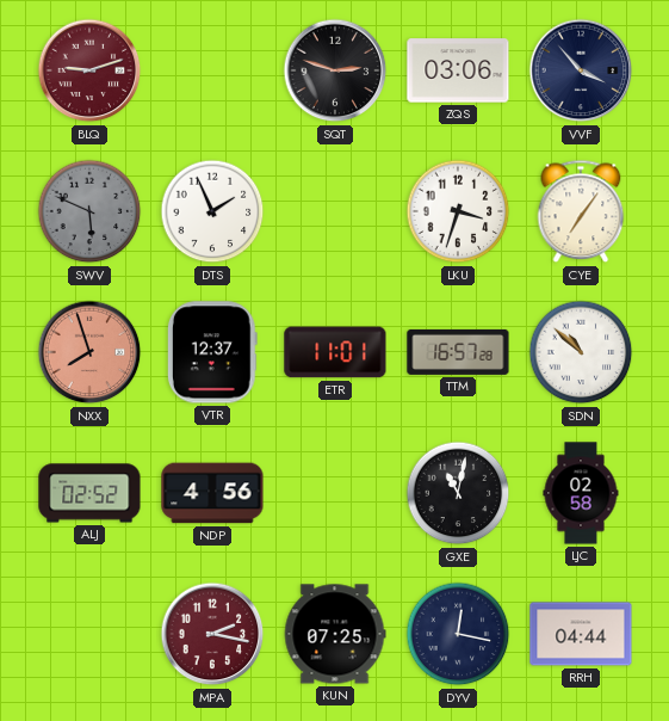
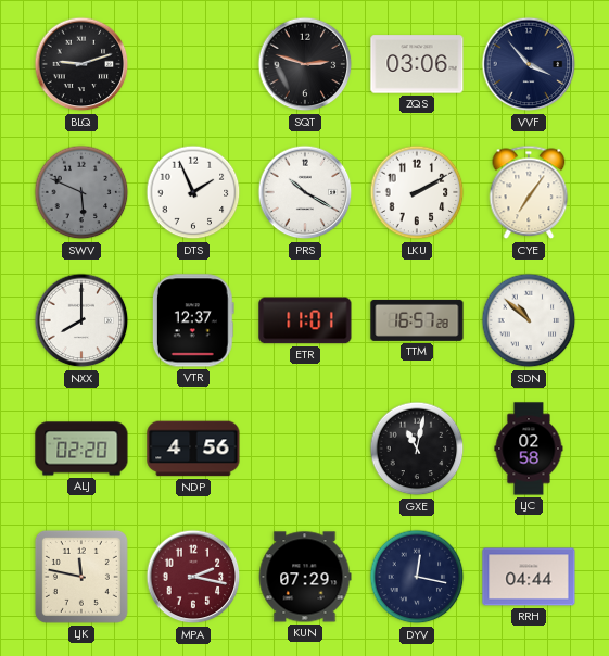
BLQ dial: burgundy -> black (81, 64)
PRS: none -> 10:20 (305, 192)
LKU: 3:33 -> 2:10 (417, 192)
NXX: 7:57 -> 8:00 (81, 320)
NXX dial: salmon -> white (81, 320)
ALJ: 02:52 -> 02:20 (81, 449)
LJK: none -> 11:47 (81, 577)
KUN: 07:25 -> 07:29 (305, 577)
